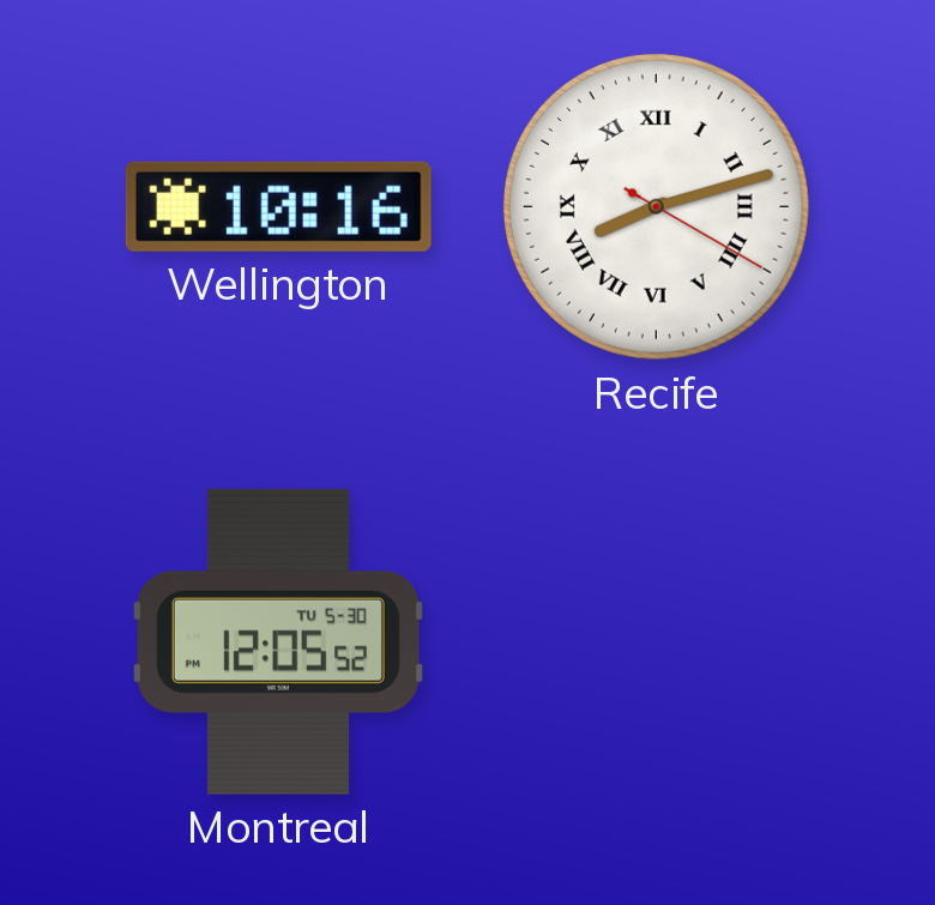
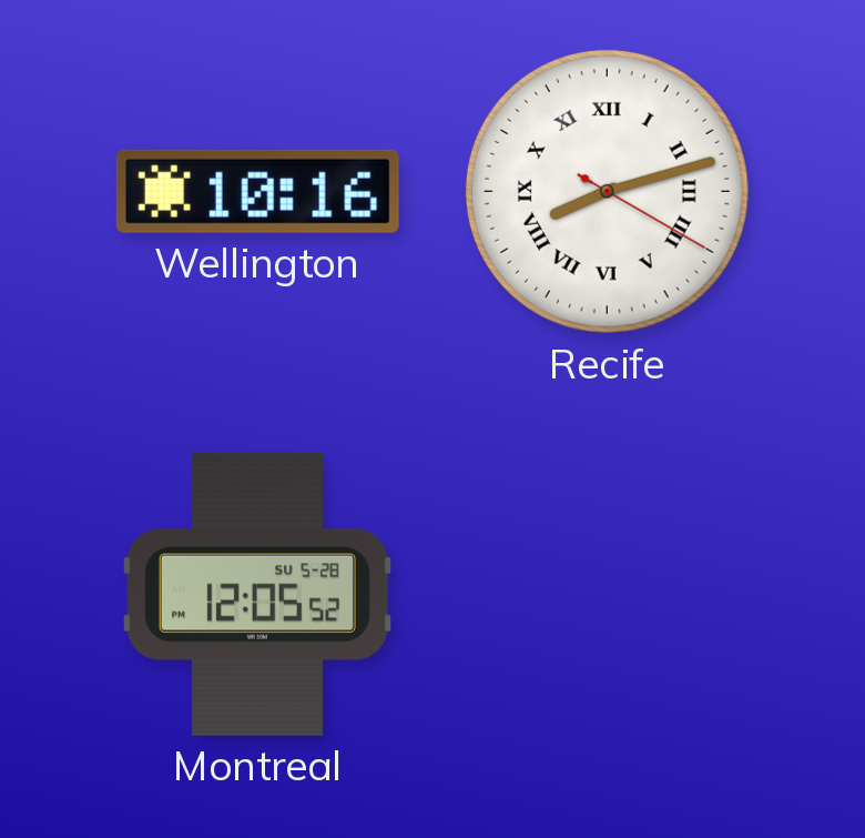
Montreal date: TU 5-30 -> SU 5-28 (257, 594)
